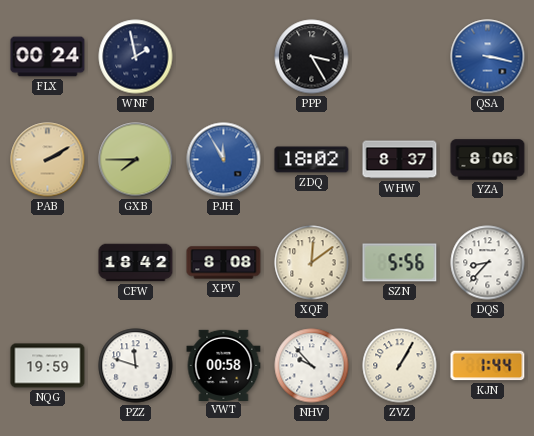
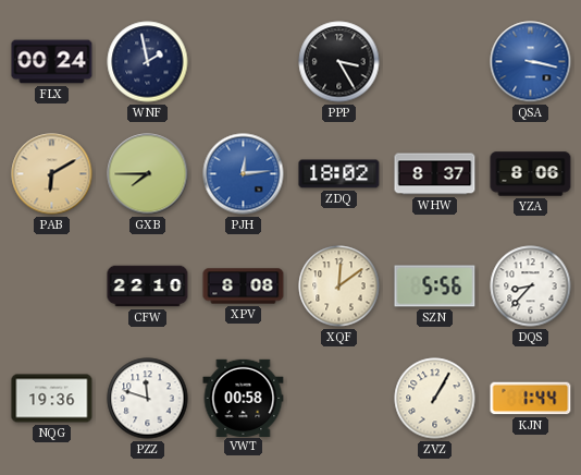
PAB: 2:10 -> 6:10 (52, 174)
PJH: 11:55 -> 12:14 (244, 174)
CFW: 18:42 -> 22:10 (148, 287)
NQG: 19:59 -> 19:36 (52, 399)
NHV: 9:53 -> none (312, 366)
